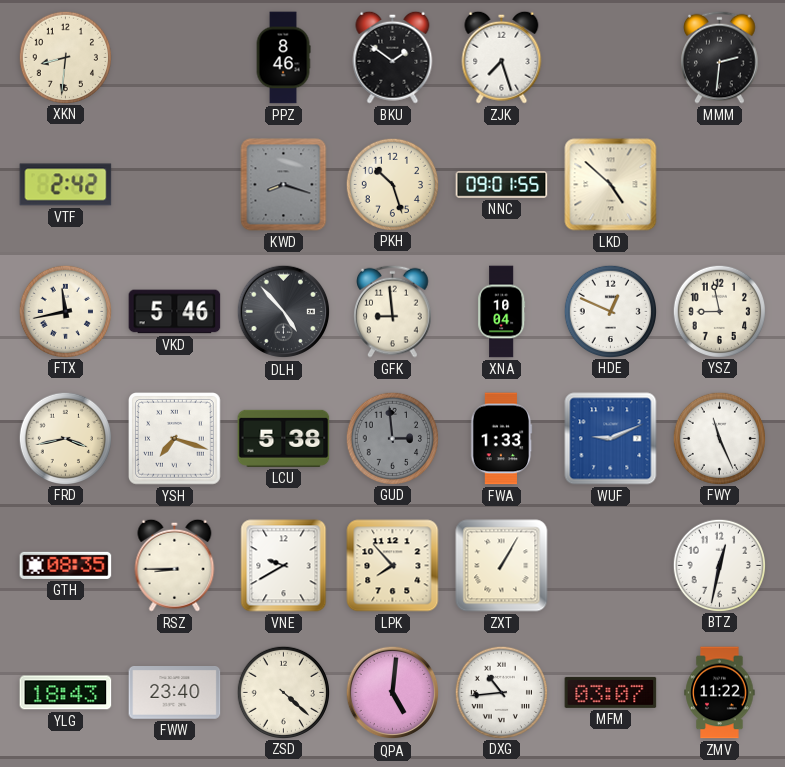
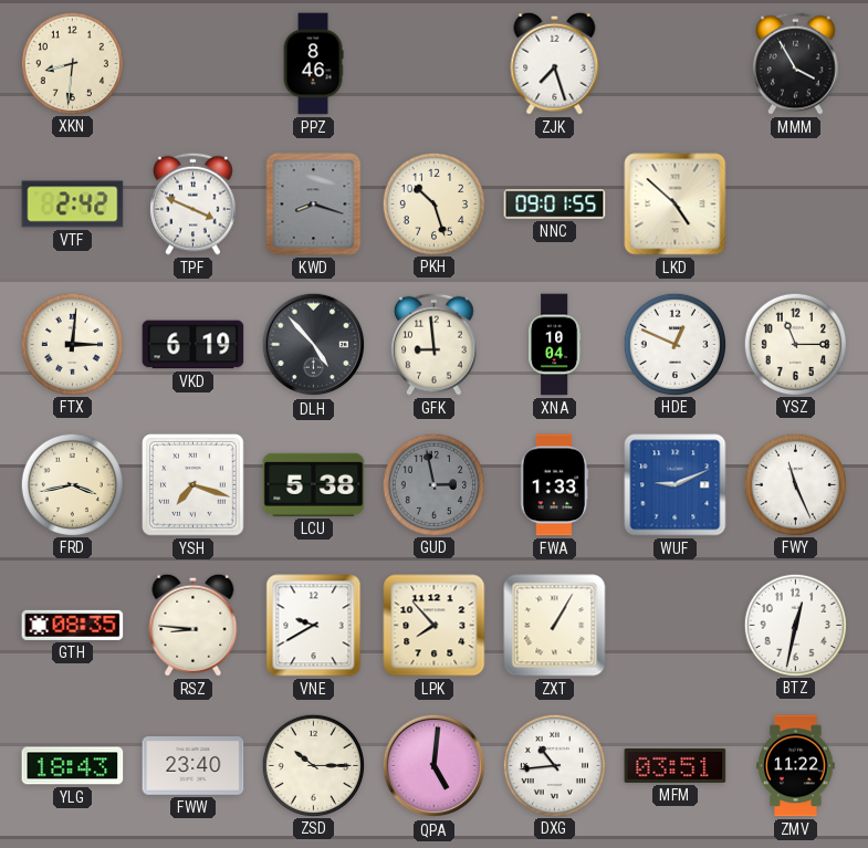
BKU: 1:51 -> none (393, 57)
MMM: 2:31 -> 3:55 (796, 63)
TPF: none -> 3:49 (194, 203)
FTX: 11:43 -> 3:01 (72, 344)
VKD: 5:46 -> 6:19 (194, 345)
YSZ: 8:58 -> 11:15 (795, 344)
GUD: 2:59 -> 2:58 (433, 484)
RSZ: 8:45 -> 8:46 (194, 625)
ZSD: 4:22 -> 10:15 (313, 765)
MFM: 03:07 -> 03:51 (676, 765)
